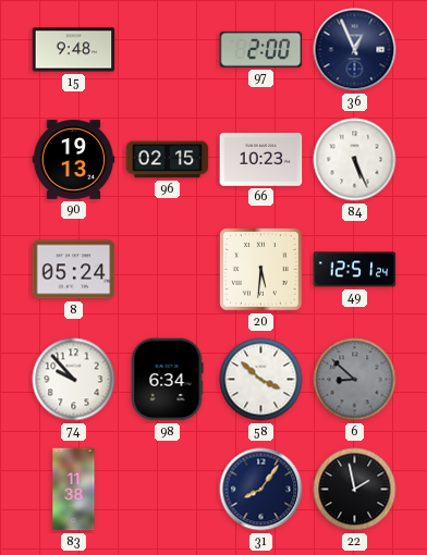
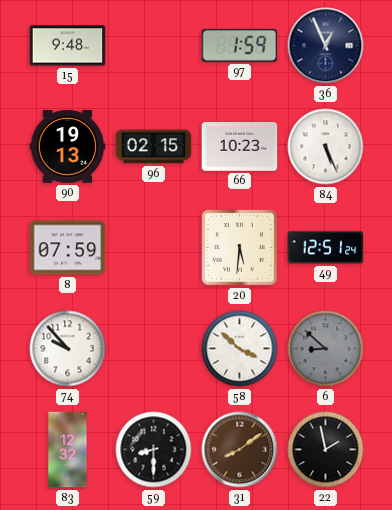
97: 2:00 -> 1:59 (240, 45)
8: 05:24 -> 07:59 (68, 248)
98: 6:34 -> none (167, 380)
83: 11:38 -> 12:32 (68, 450)
59: none -> 8:30 (154, 450)
31: 8:06 -> 8:09 (240, 450)
31 dial: navy -> brown (240, 450)
